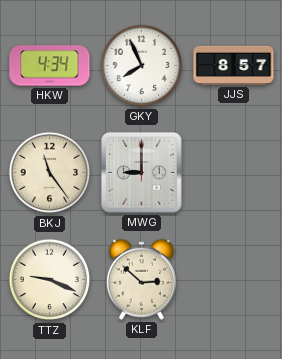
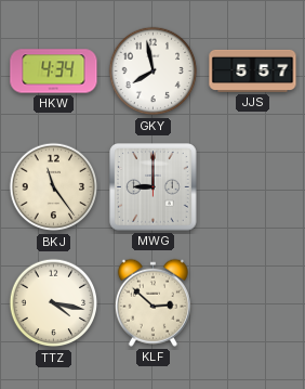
GKY: 7:56 -> 7:58 (154, 72)
JJS: 8:57 -> 5:57 (253, 70)
TTZ: 9:19 -> 4:17 (54, 303)
